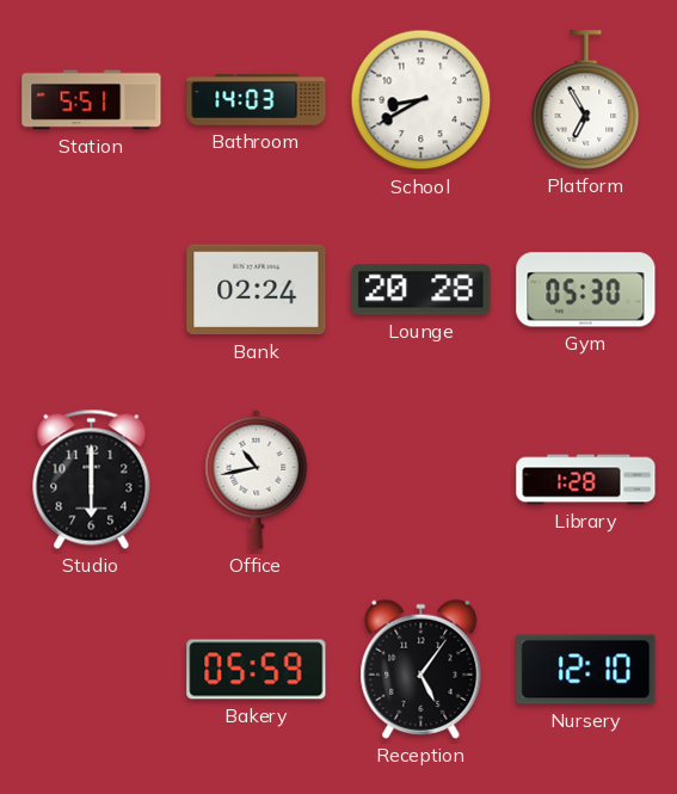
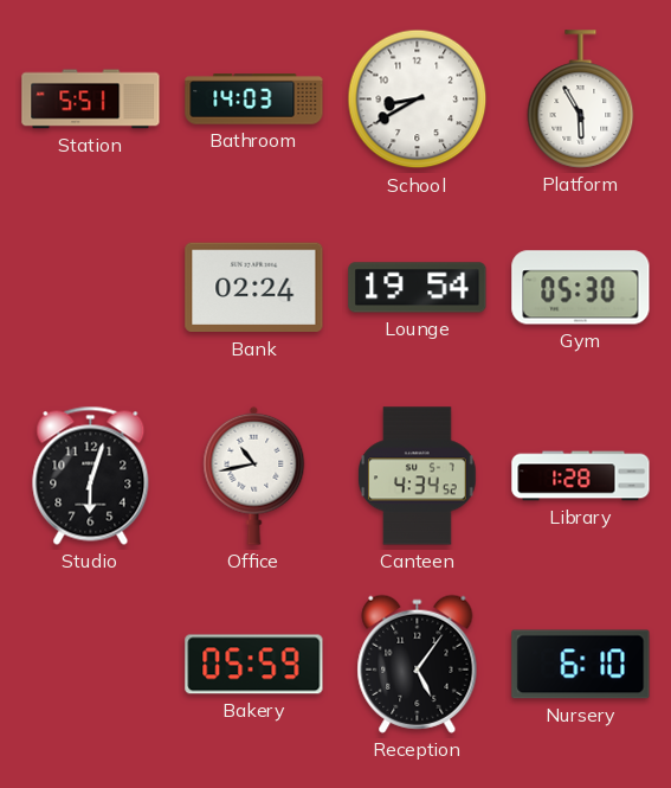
Platform: 6:55 -> 5:55 (581, 100)
Lounge: 20:28 -> 19:54 (418, 288)
Studio: 6:00 -> 6:03 (91, 475)
Canteen: none -> 4:34 (418, 476)
Nursery: 12:10 -> 6:10 (581, 665)
